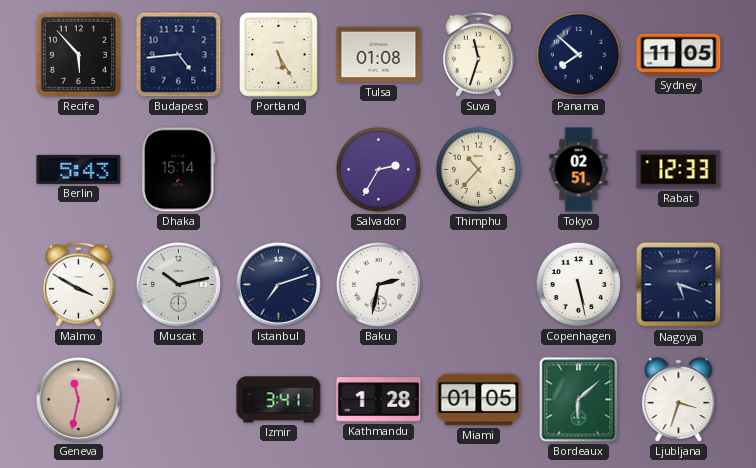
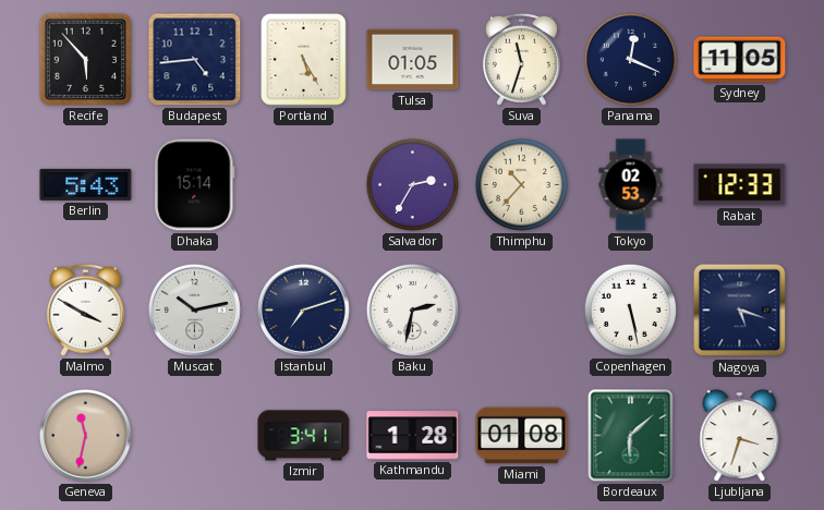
Tulsa: 01:08 -> 01:05 (413, 60)
Panama: 7:52 -> 12:19 (630, 59)
Tokyo: 02:51 -> 02:53 (631, 185)
Miami: 01:05 -> 01:08 (522, 436)
